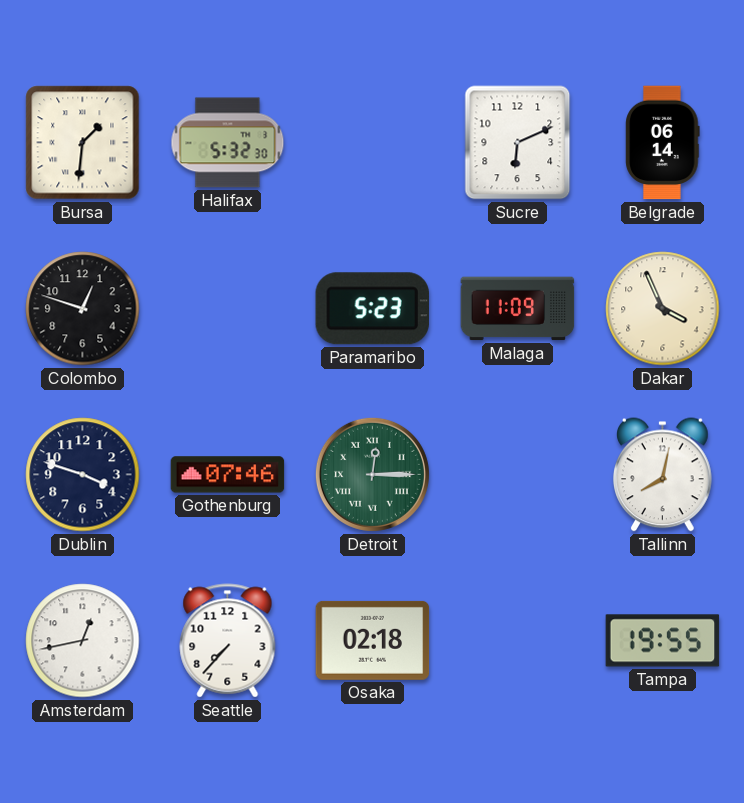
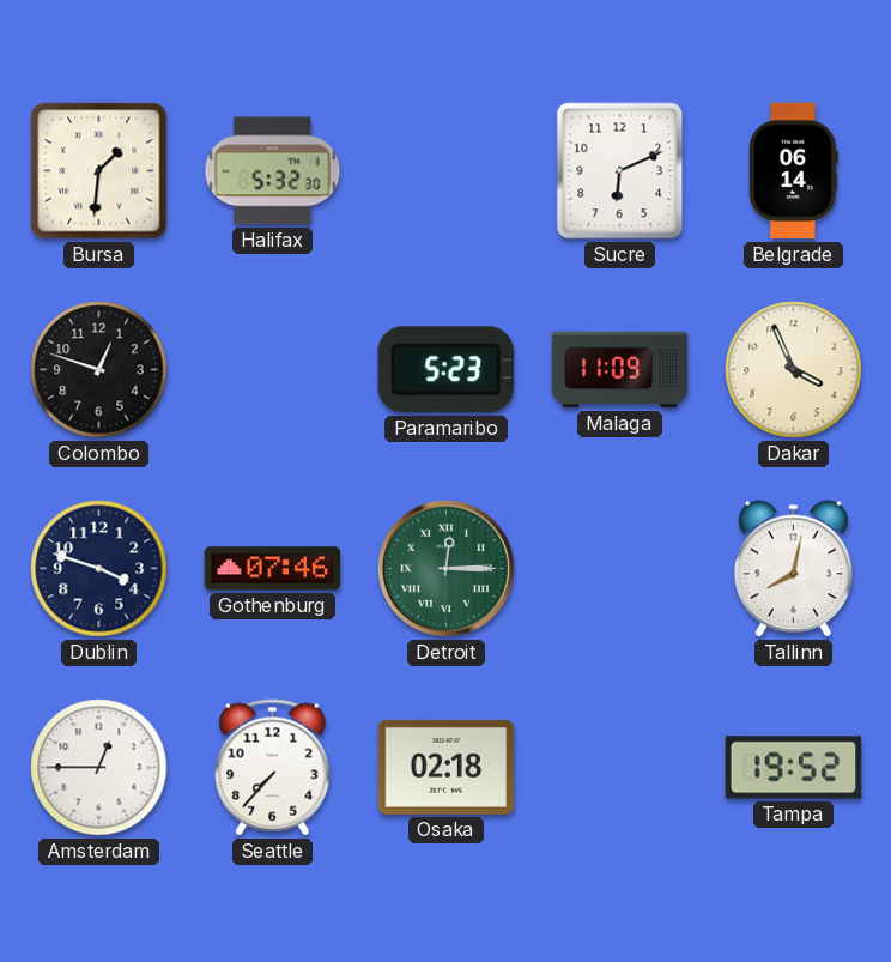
Amsterdam: 12:43 -> 12:45 (99, 768)
Tampa: 19:55 -> 19:52 (794, 768)
